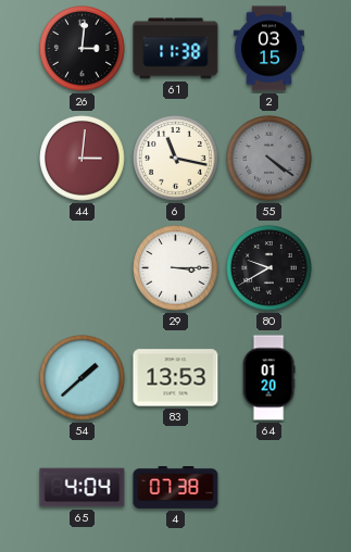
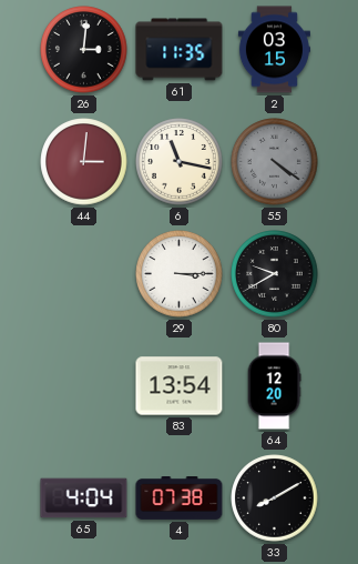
61: 11:38 -> 11:35 (180, 50)
54: 1:38 -> none (83, 378)
83: 13:53 -> 13:54 (180, 386)
64: 01:20 -> 12:20 (274, 386)
33: none -> 8:10 (275, 498)
